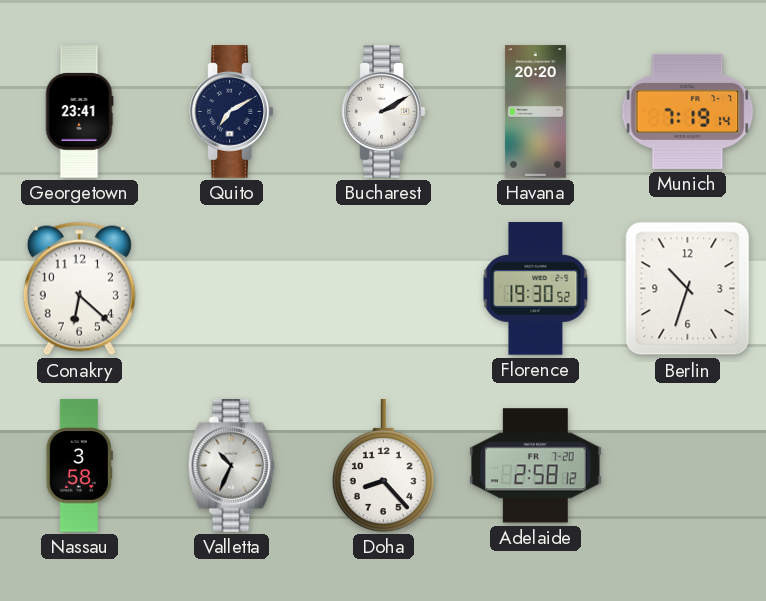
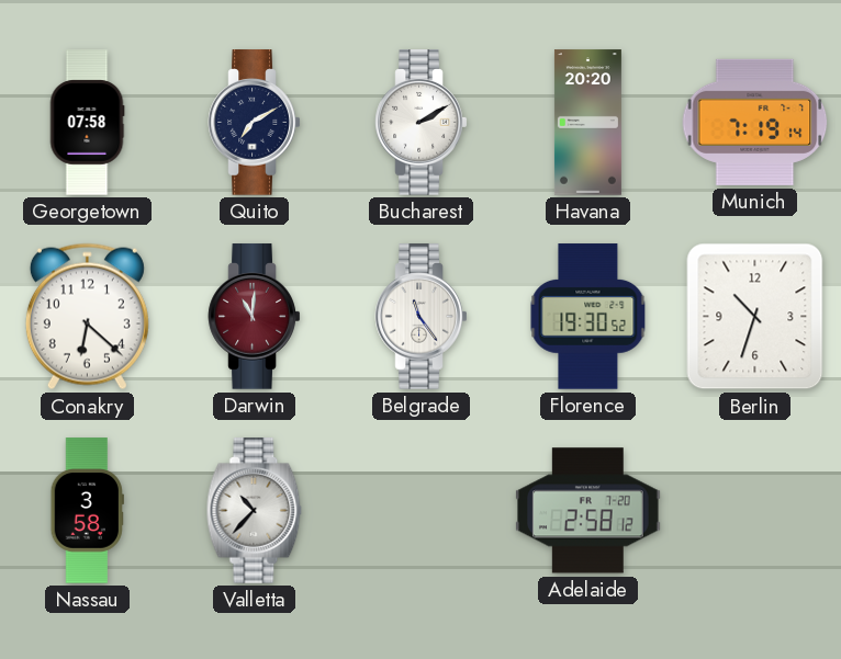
Georgetown: 23:41 -> 07:58 (87, 123)
Darwin: none -> 11:01 (255, 317)
Belgrade: none -> 11:24 (422, 317)
Valletta: 10:34 -> 10:37 (255, 511)
Doha: 8:23 -> none (383, 466)
